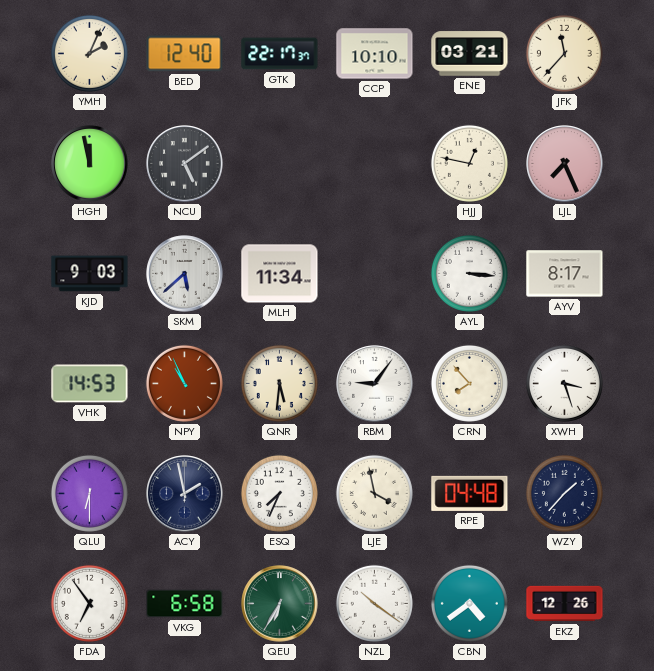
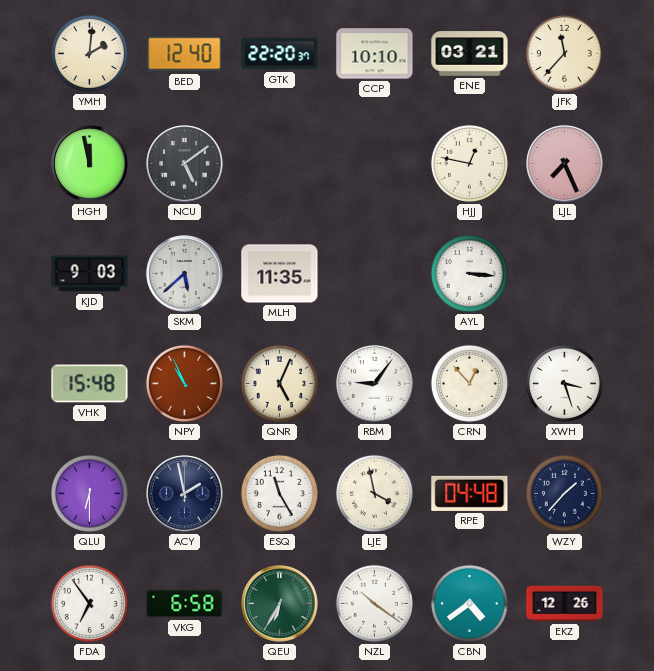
YMH: 2:04 -> 2:01 (89, 53)
GTK: 22:17 -> 22:20 (280, 54)
MLH: 11:34 -> 11:35 (280, 274)
AYV: 8:17 -> none (565, 274)
VHK: 14:53 -> 15:48 (90, 384)
QNR: 5:31 -> 5:04 (279, 383)
CRN: 7:53 -> 12:53 (469, 383)
ESQ: 7:34 -> 11:25 (279, 493)
